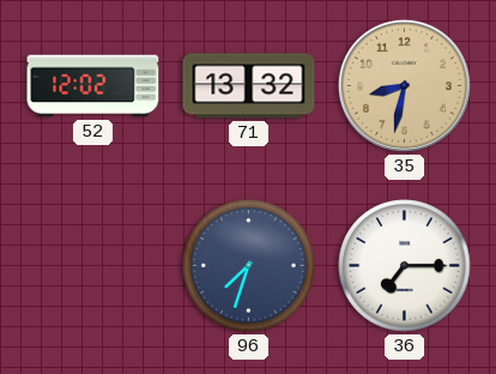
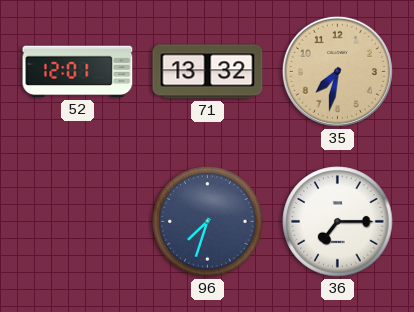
52: 12:02 -> 12:01 (78, 72)
35: 8:32 -> 7:32 (337, 71)
